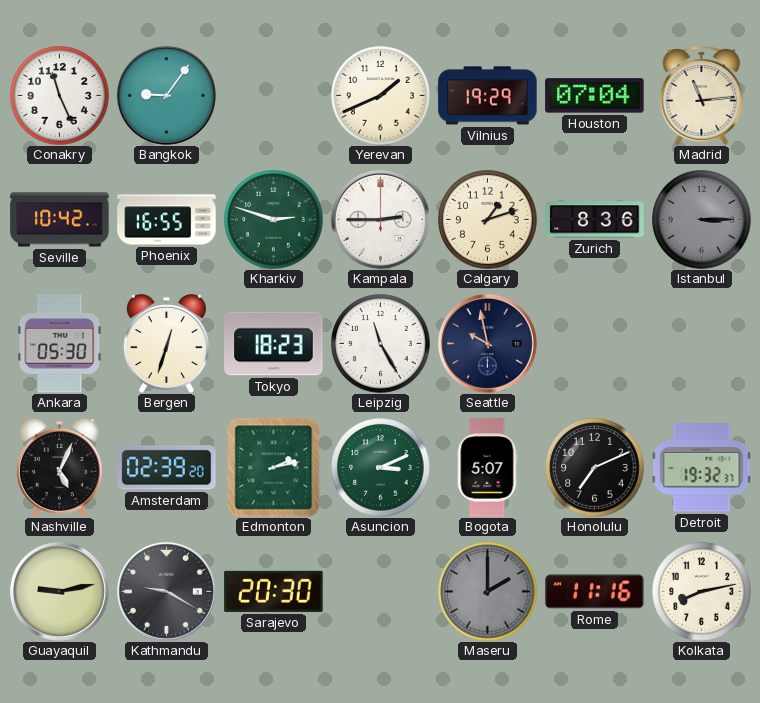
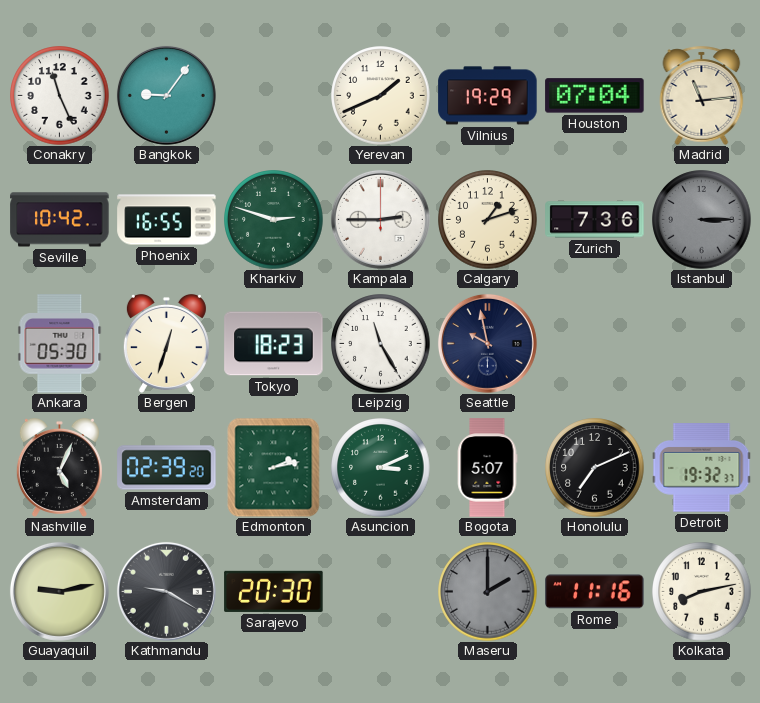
Zurich: 8:36 -> 7:36 (595, 220)
